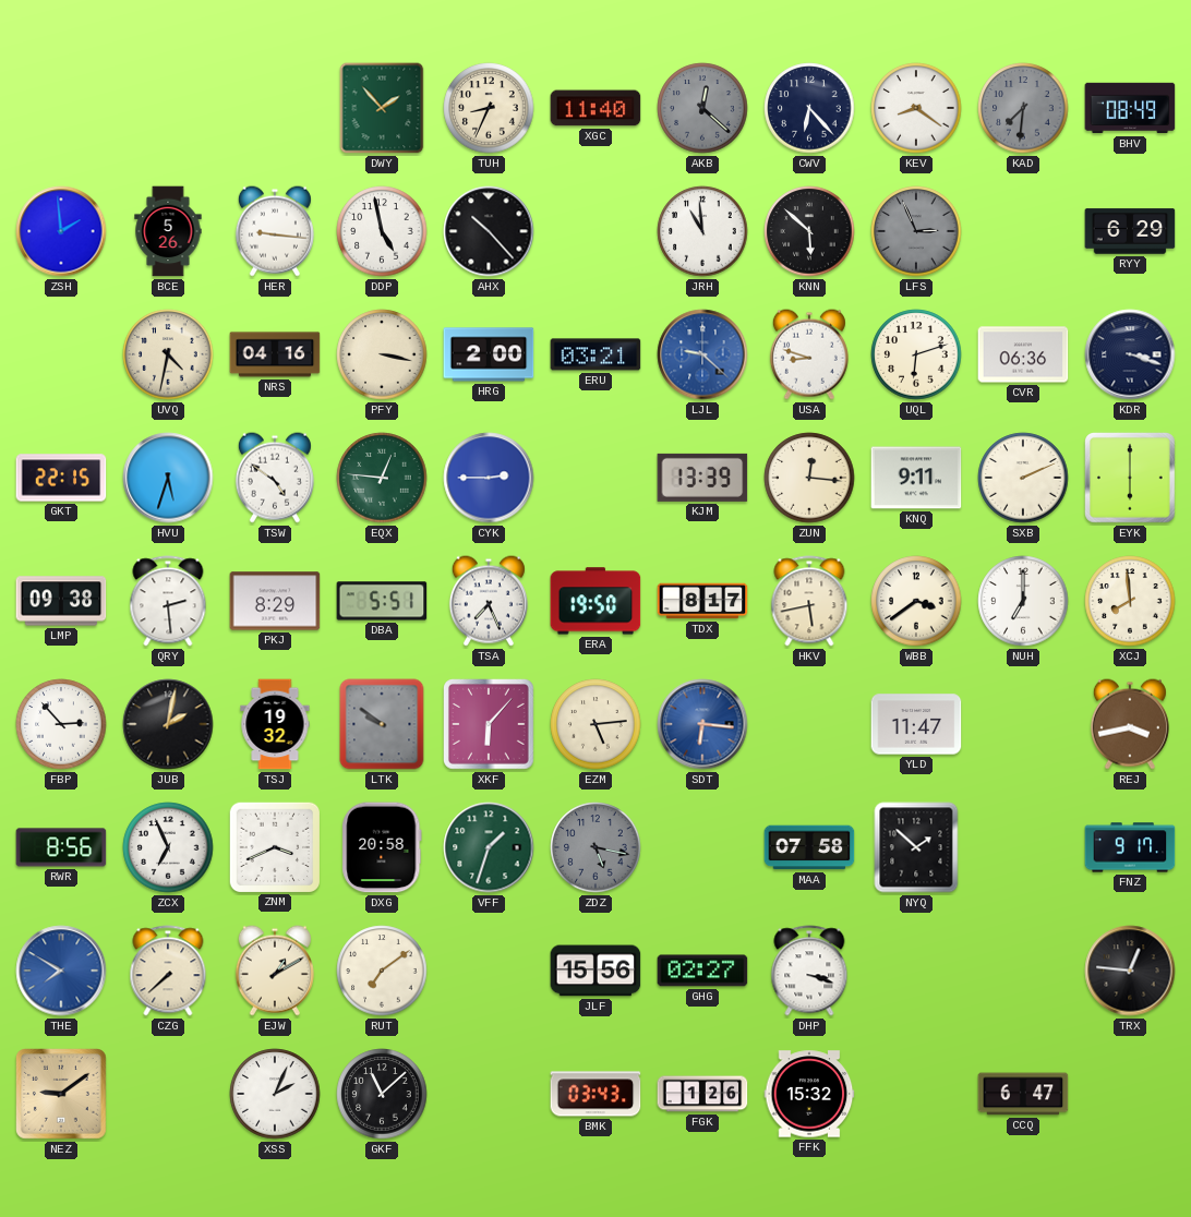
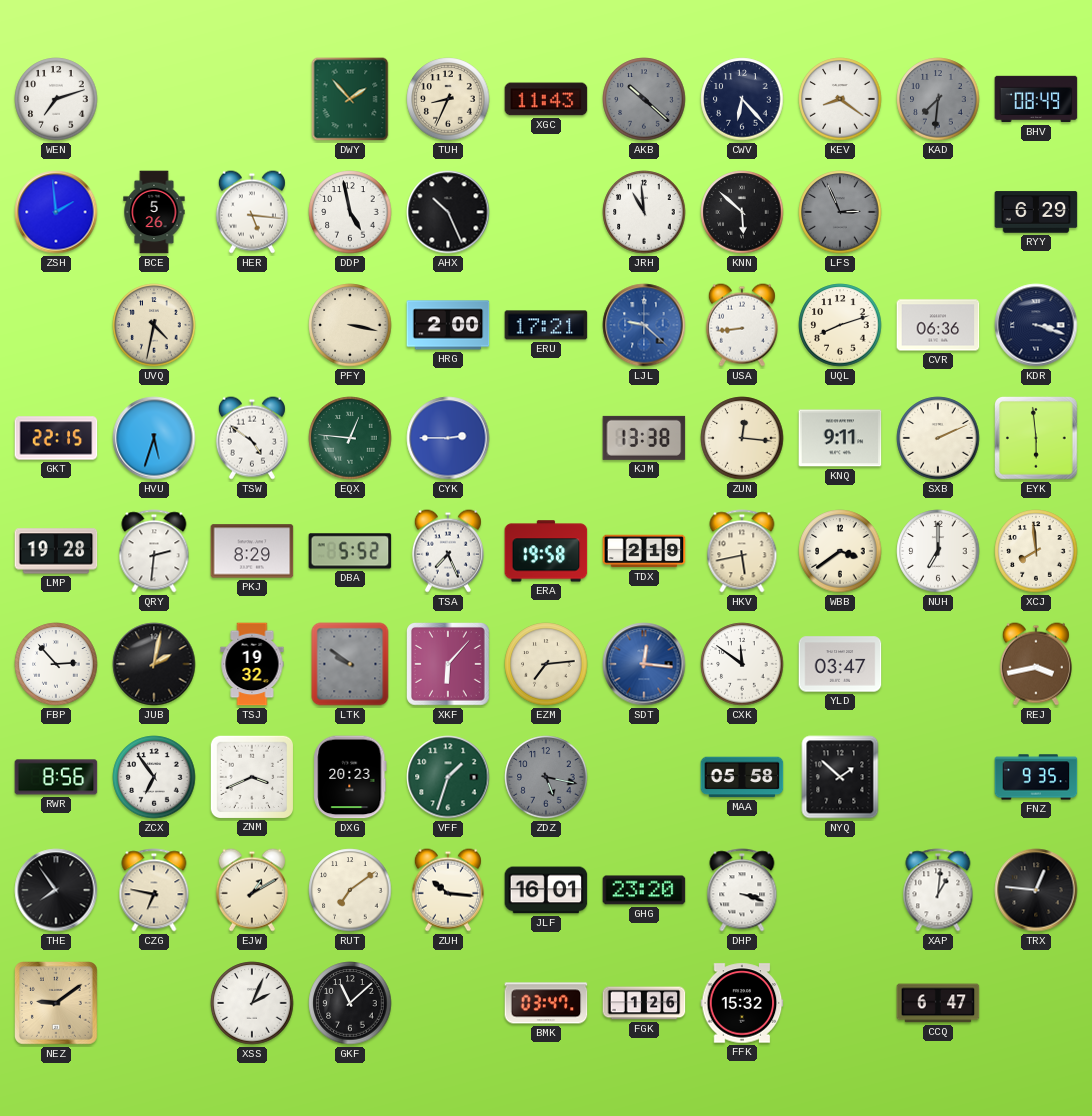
WEN: none -> 7:12 (56, 99)
XGC: 11:40 -> 11:43 (546, 99)
AKB: 12:22 -> 10:22 (644, 99)
HER: 9:16 -> 5:16 (252, 212)
AHX: 10:23 -> 10:26 (448, 212)
NRS: 04:16 -> none (275, 354)
ERU: 03:21 -> 17:21 (546, 325)
USA: 8:48 -> 8:44 (742, 325)
UQL: 6:12 -> 8:12 (840, 325)
KJM: 13:39 -> 13:38 (644, 438)
EYK: 6:00 -> 5:59 (1037, 439)
LMP: 09:38 -> 19:28 (56, 551)
QRY: 2:29 -> 2:31 (154, 551)
DBA: 5:51 -> 5:52 (350, 551)
ERA: 19:50 -> 19:58 (546, 551)
TDX: 8:17 -> 2:19 (644, 551)
EZM: 5:14 -> 7:14 (546, 664)
SDT: 6:16 -> 12:16 (644, 664)
CXK: none -> 11:51 (742, 664)
YLD: 11:47 -> 03:47 (840, 664)
ZCX: 6:56 -> 6:54 (154, 777)
DXG: 20:58 -> 20:23 (350, 777)
MAA: 07:58 -> 05:58 (742, 777)
FNZ: 9:17 -> 9:35 (1036, 777)
THE: 7:50 -> 7:54 (56, 890)
THE dial: blue -> black (56, 890)
CZG: 7:38 -> 6:47 (154, 890)
ZUH: none -> 10:16 (448, 890)
JLF: 15:56 -> 16:01 (546, 890)
GHG: 02:27 -> 23:20 (644, 890)
XAP: none -> 1:01 (938, 890)
BMK: 03:43 -> 03:47 (546, 1003)
